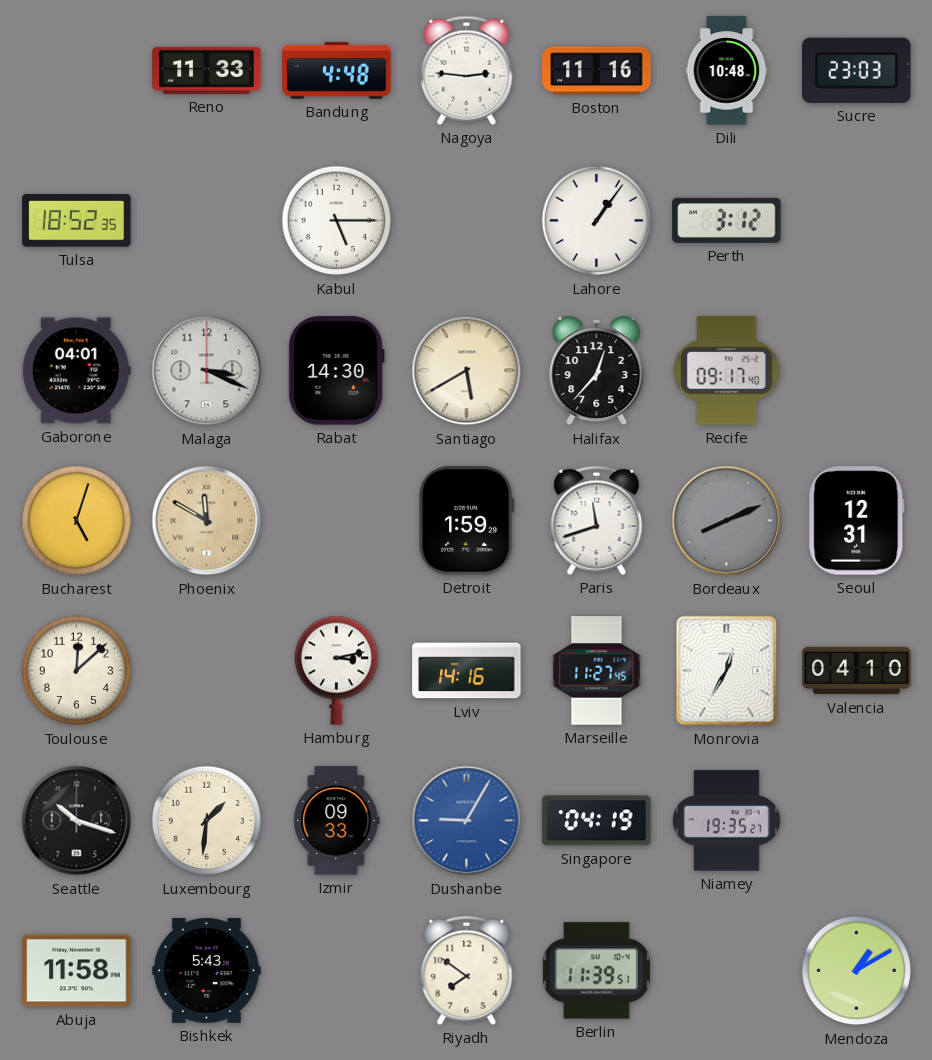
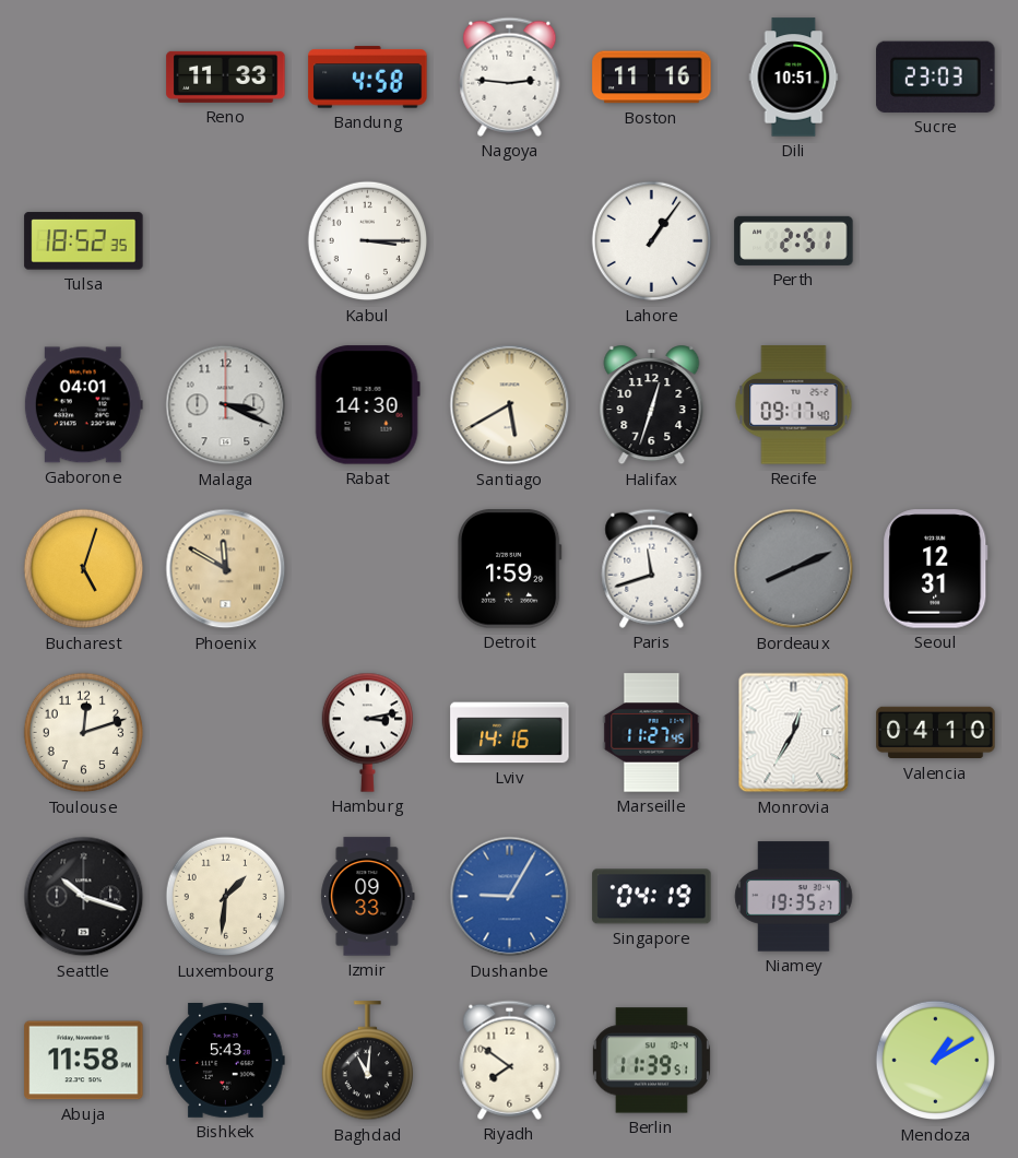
Bandung: 4:48 -> 4:58 (368, 78)
Dili: 10:48 -> 10:51 (794, 78)
Kabul: 5:15 -> 3:15 (368, 241)
Perth: 3:12 -> 2:51 (794, 240)
Halifax: 12:37 -> 12:33 (652, 405)
Toulouse: 12:08 -> 12:12 (84, 733)
Baghdad: none -> 11:01 (367, 1061)
